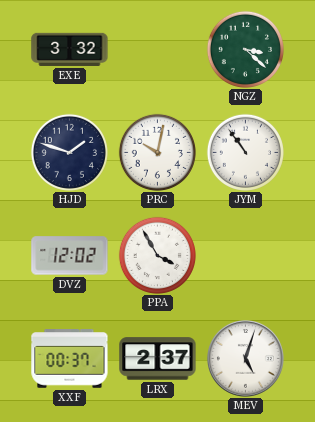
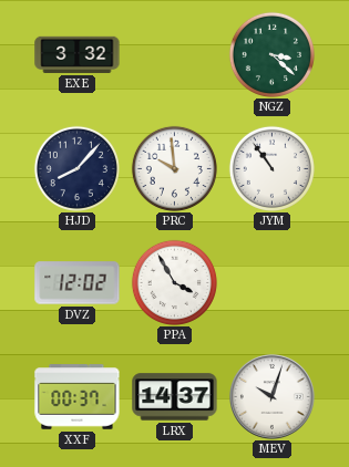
HJD: 1:48 -> 8:07 (76, 168)
PRC: 10:02 -> 9:59 (174, 168)
LRX: 2:37 -> 14:37 (175, 397)
MEV: 5:03 -> 10:03 (273, 397)
